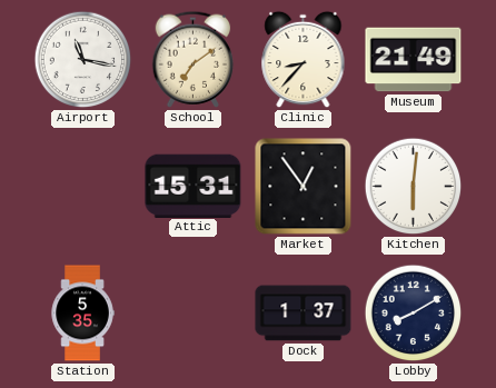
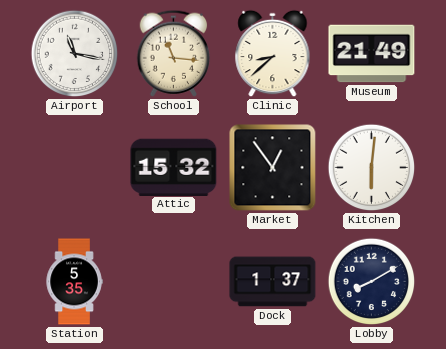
School: 7:09 -> 11:16 (174, 53)
Clinic: 8:37 -> 8:38 (273, 54)
Attic: 15:31 -> 15:32 (174, 167)
